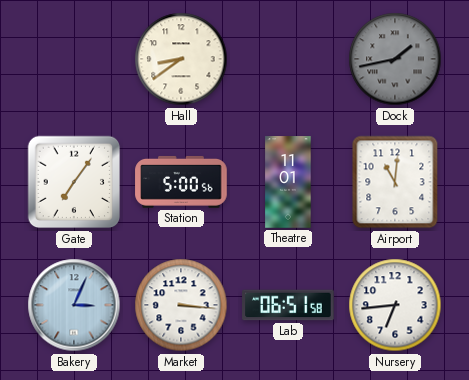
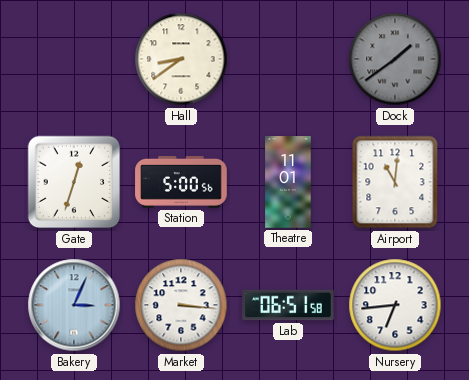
Dock: 1:43 -> 1:39 (395, 59)
Gate: 7:06 -> 12:33 (74, 182)
